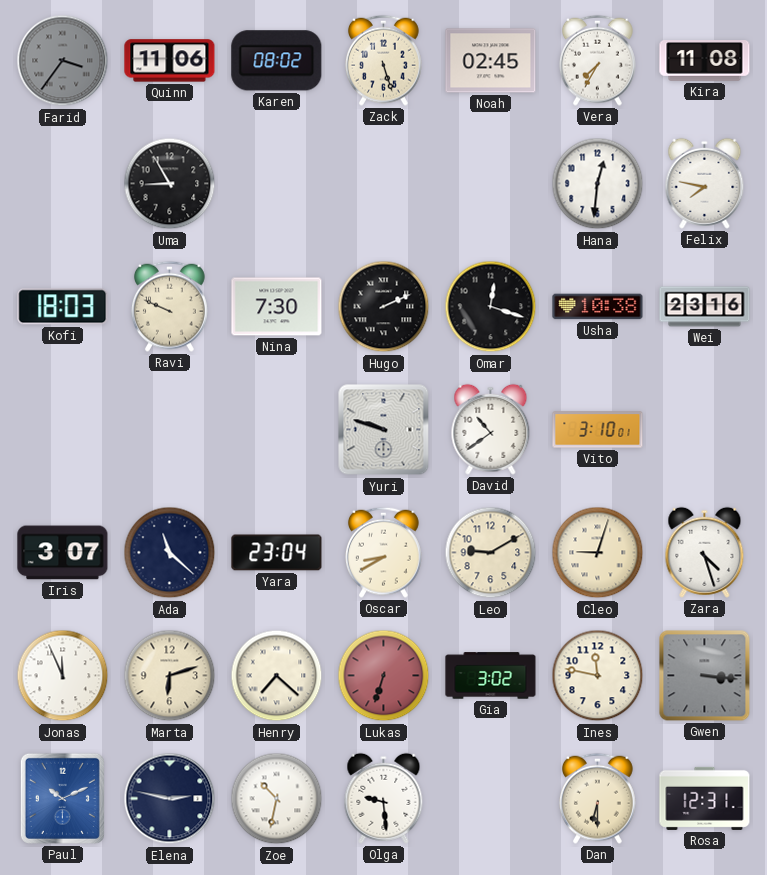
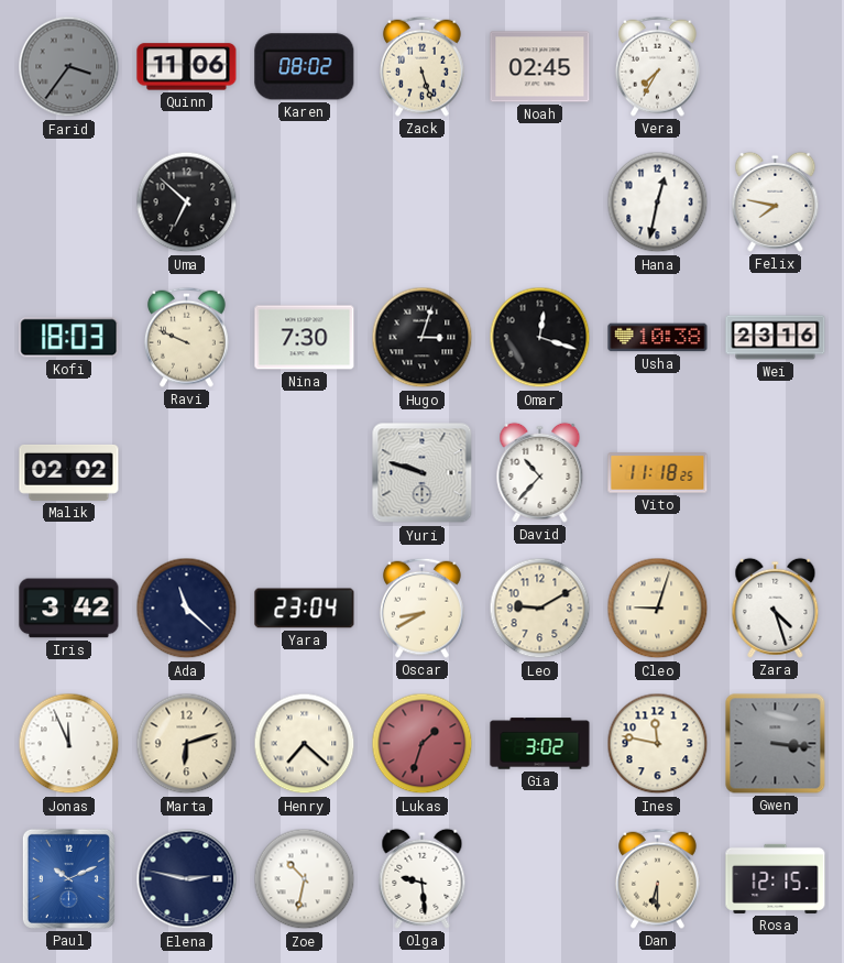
Kira: 11:08 -> none (705, 61)
Uma: 8:55 -> 6:52 (187, 203)
Hana: 12:31 -> 12:32 (658, 203)
Hugo: 2:11 -> 3:03 (423, 338)
Malik: none -> 02:02 (69, 472)
David: 10:39 -> 10:37 (540, 472)
Vito: 3:10 -> 11:18 (658, 473)
Iris: 3:07 -> 3:42 (69, 609)
Lukas: 6:33 -> 1:33 (423, 744)
Rosa: 12:31 -> 12:15 (776, 878)
